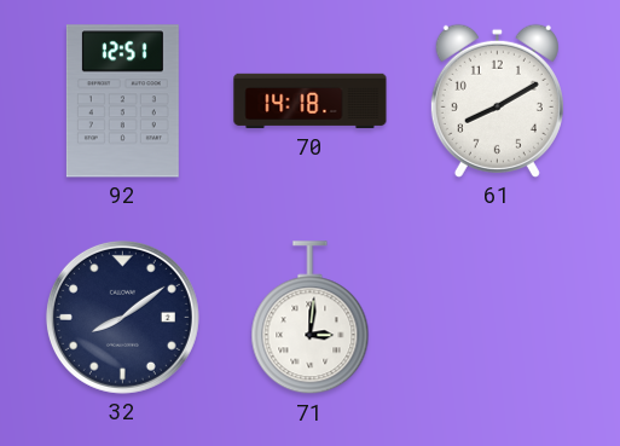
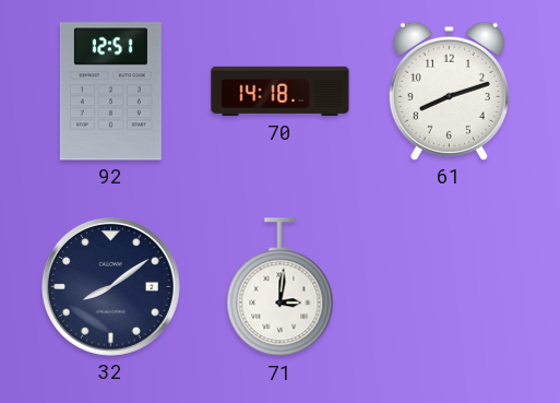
61: 8:10 -> 8:12 (449, 91)
